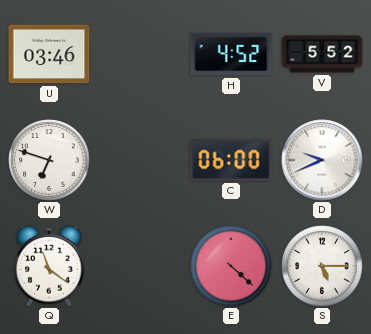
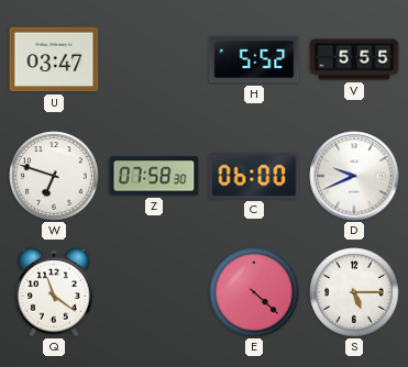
U: 03:46 -> 03:47 (54, 59)
H: 4:52 -> 5:52 (254, 59)
V: 5:52 -> 5:55 (354, 59)
Z: none -> 07:58 (154, 176)
